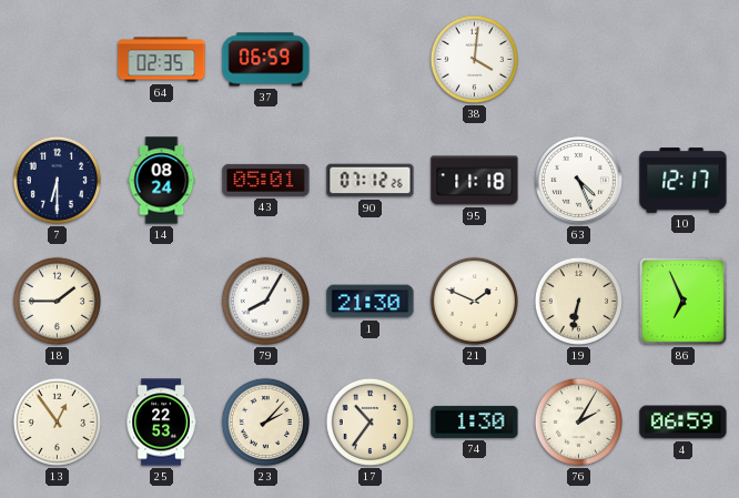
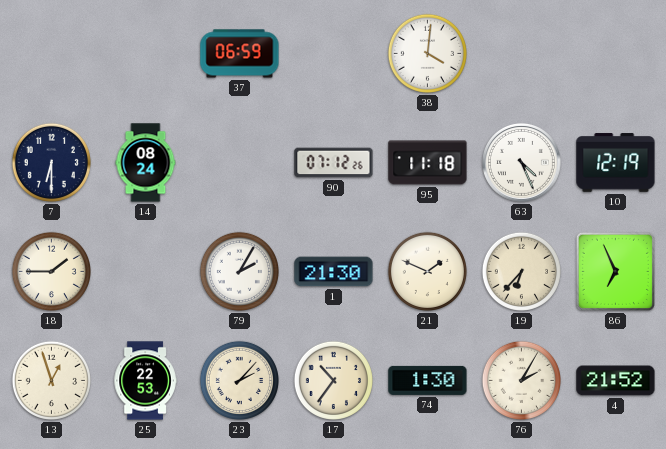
64: 02:35 -> none (162, 60)
43: 05:01 -> none (266, 180)
10: 12:17 -> 12:19 (616, 163)
79: 8:05 -> 2:05 (239, 271)
19: 6:32 -> 6:37 (521, 271)
13: 12:54 -> 12:57 (51, 380)
4: 06:59 -> 21:52 (616, 381)
